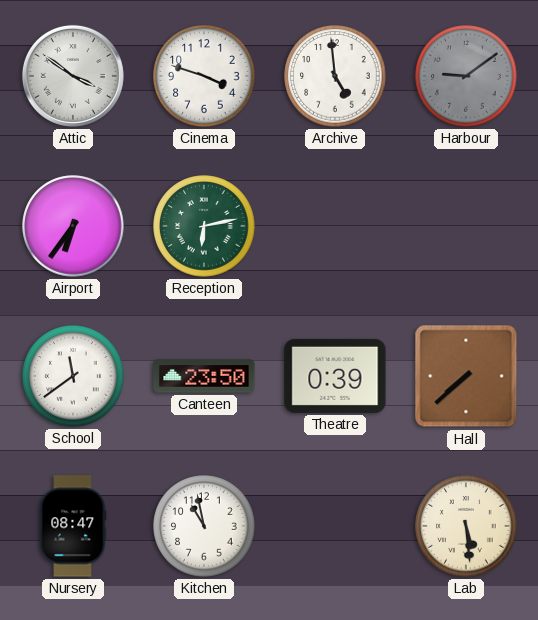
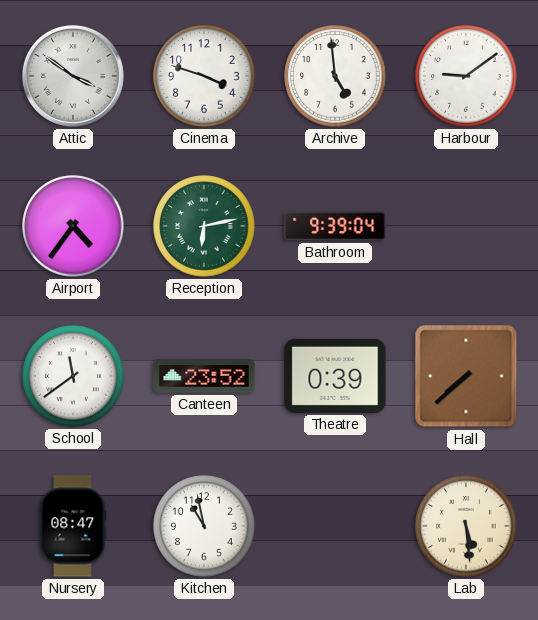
Harbour dial: grey -> white (466, 76)
Airport: 6:36 -> 4:36 (73, 226)
Bathroom: none -> 9:39 (335, 226)
Canteen: 23:50 -> 23:52 (204, 376)
